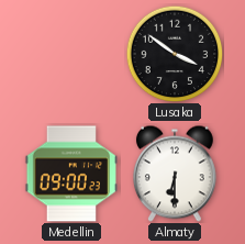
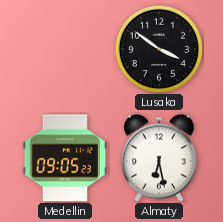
Medellin: 09:00 -> 09:05 (65, 158)
Almaty: 6:30 -> 6:28 (159, 158)
